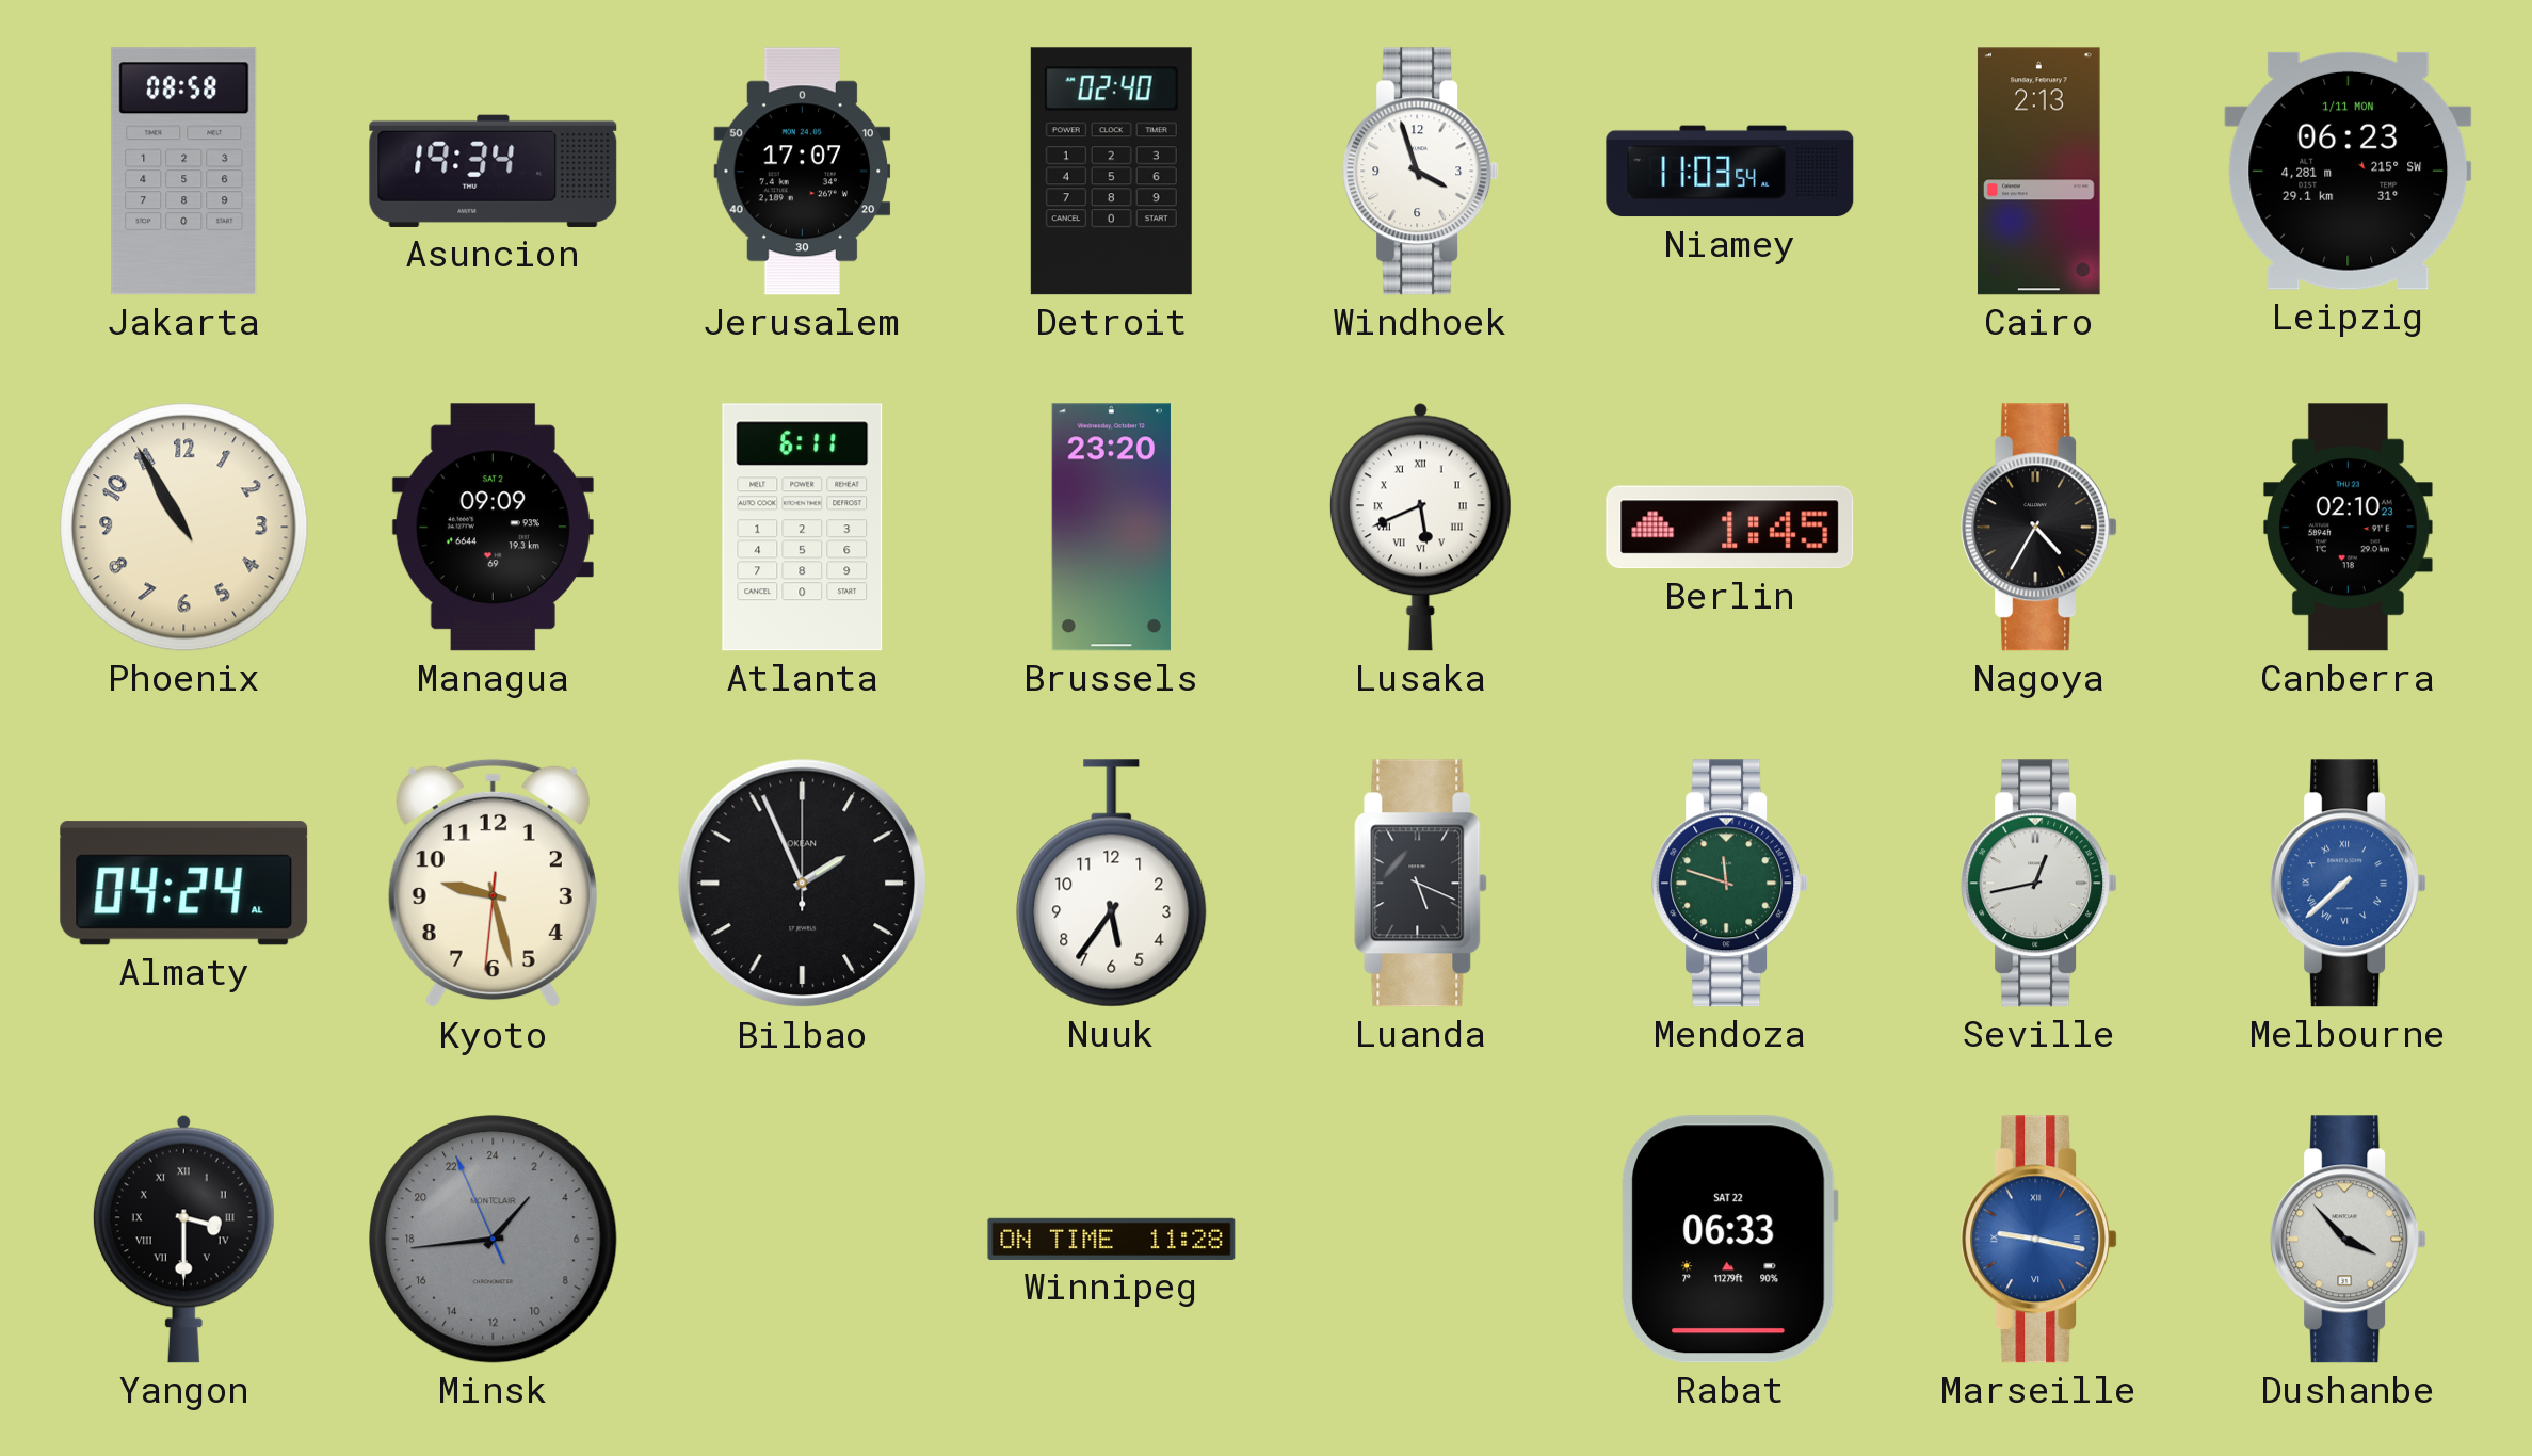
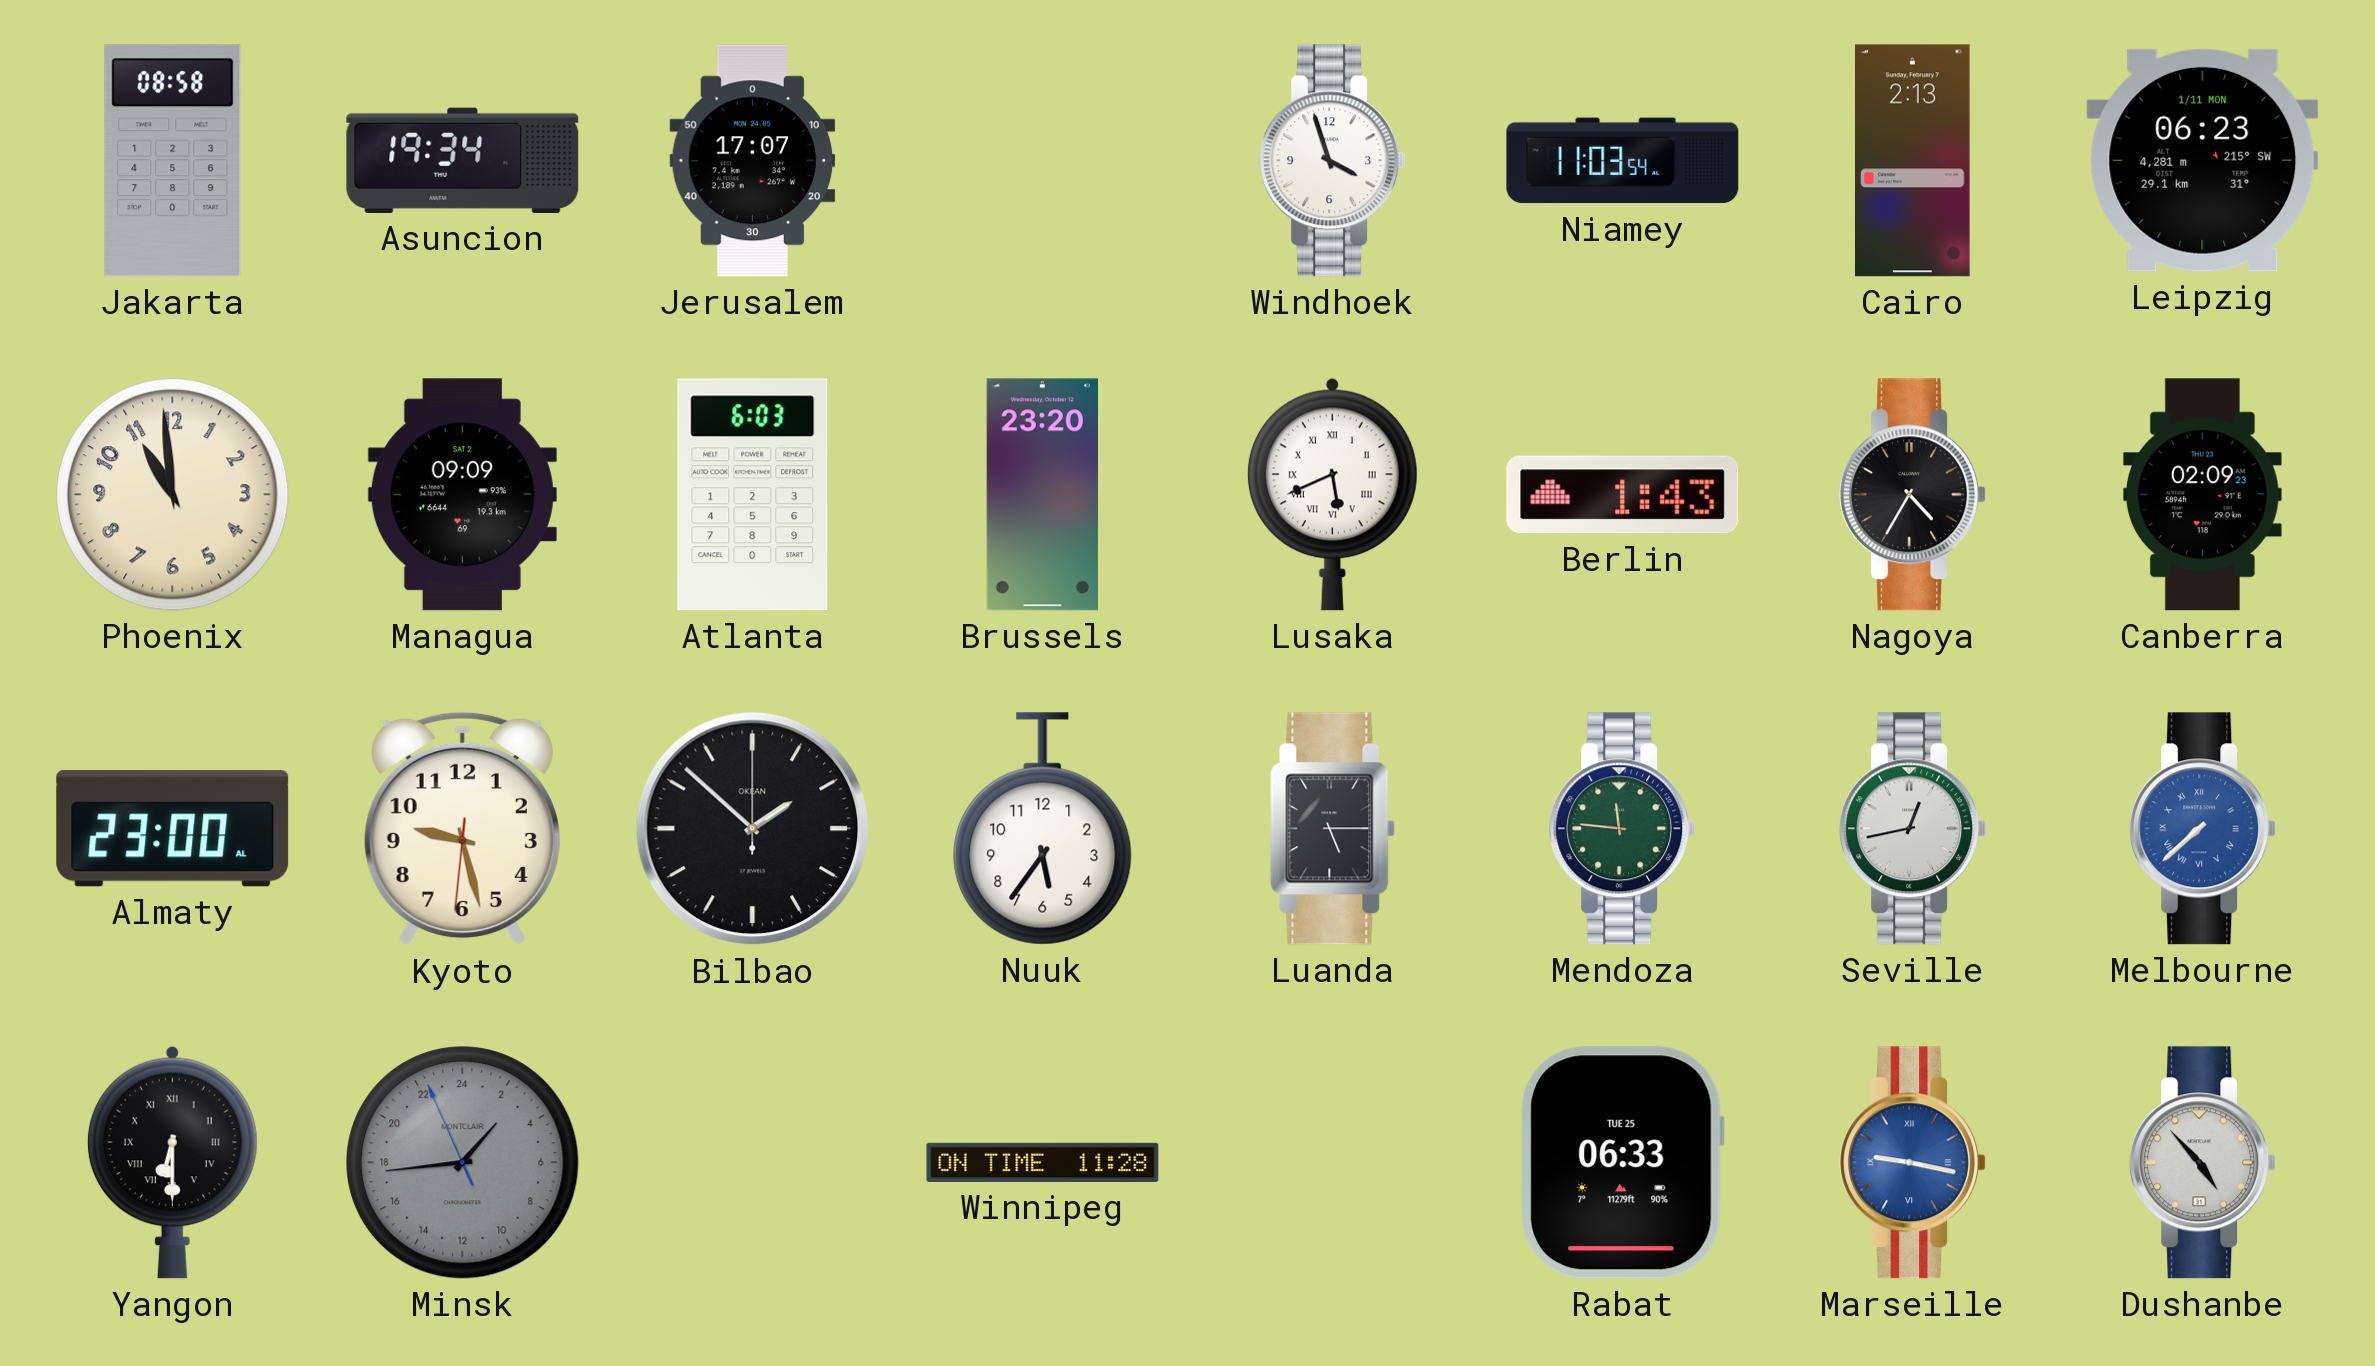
Detroit: 02:40 -> none (1111, 172)
Phoenix: 10:55 -> 10:59 (173, 495)
Atlanta: 6:11 -> 6:03 (753, 495)
Berlin: 1:45 -> 1:43 (1623, 495)
Canberra: 02:10 -> 02:09 (2202, 495)
Almaty: 04:24 -> 23:00 (173, 829)
Bilbao: 1:56 -> 1:52 (753, 829)
Luanda: 5:19 -> 5:15 (1333, 829)
Mendoza: 11:48 -> 11:46 (1623, 829)
Yangon: 3:30 -> 6:30 (172, 1162)
Rabat date: SAT 22 -> TUE 25 (1622, 1163)
Dushanbe: 3:53 -> 4:53 (2203, 1163)
